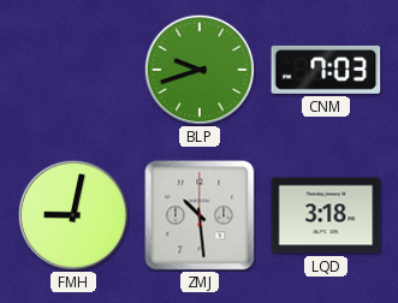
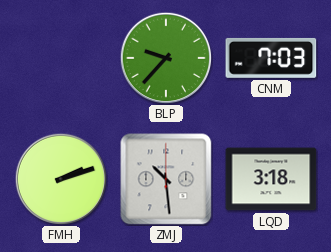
BLP: 9:42 -> 9:37 (166, 58)
FMH: 9:02 -> 2:12 (61, 179)
